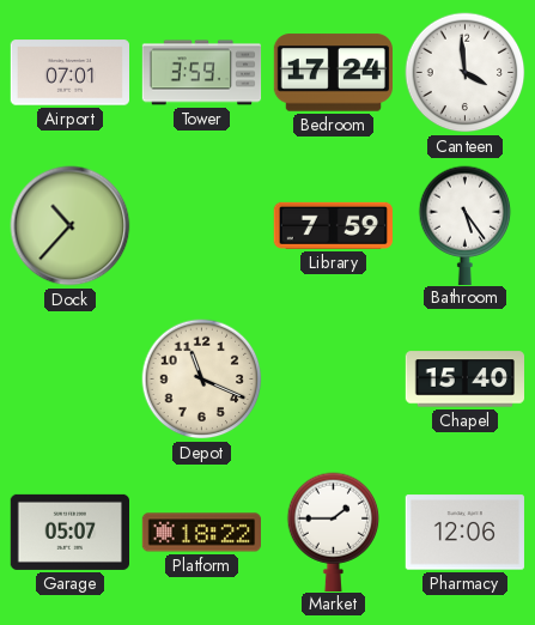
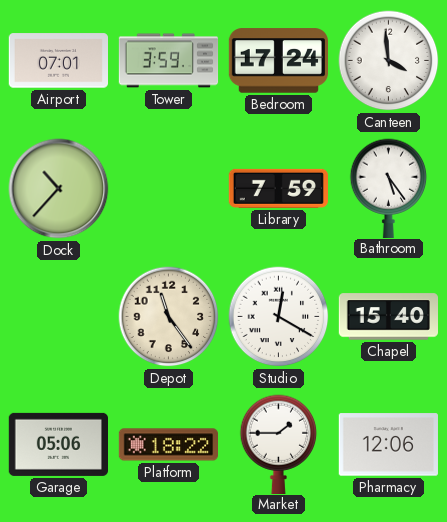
Depot: 11:19 -> 11:24 (169, 317)
Studio: none -> 12:20 (279, 317)
Garage: 05:07 -> 05:06 (58, 444)
